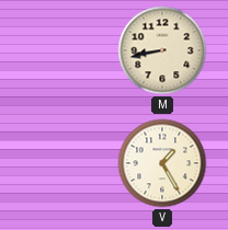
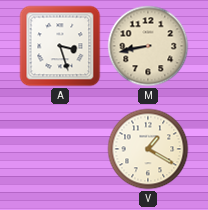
A: none -> 3:27 (60, 46)
V: 1:25 -> 1:20 (148, 149)
